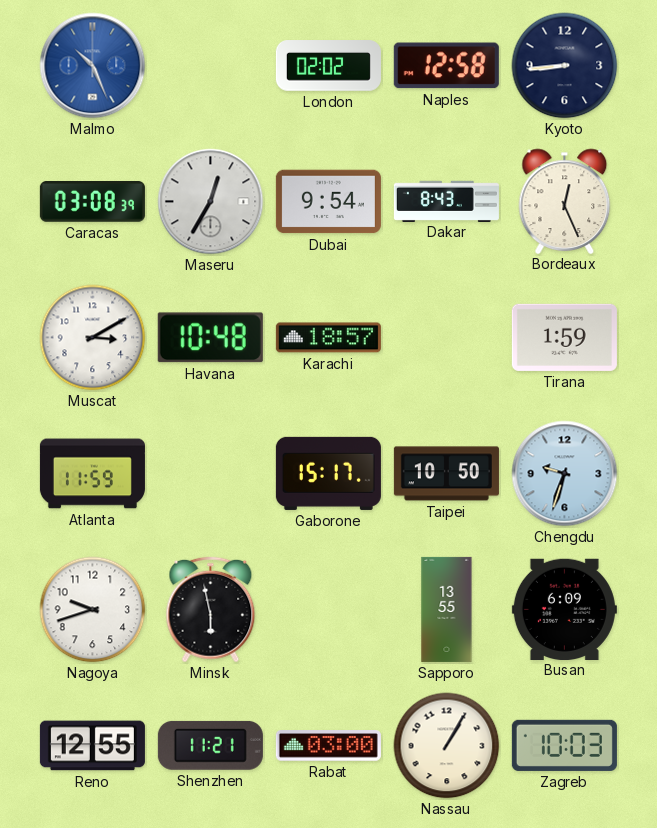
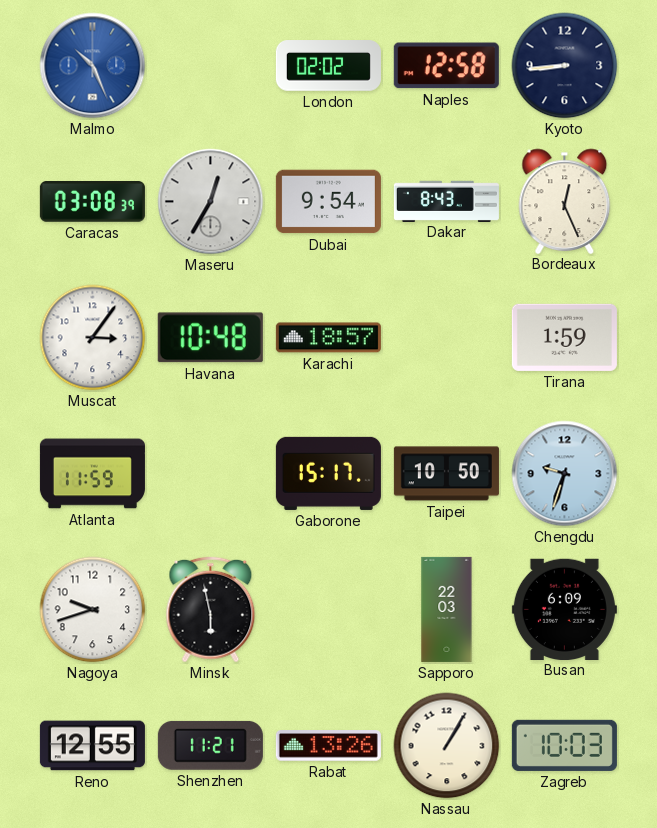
Muscat: 3:10 -> 3:06 (93, 338)
Sapporo: 13:55 -> 22:03 (447, 609)
Rabat: 03:00 -> 13:26 (328, 746)
